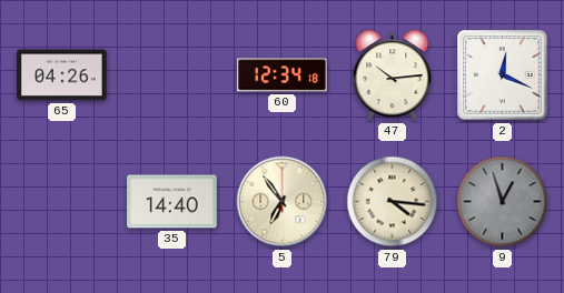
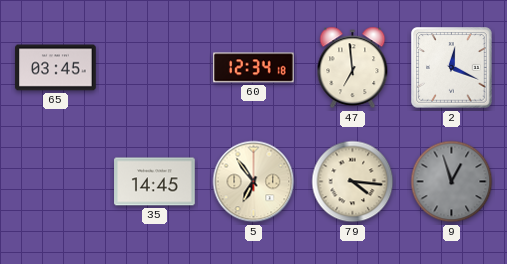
65: 04:26 -> 03:45 (56, 68)
47: 10:14 -> 6:59 (353, 68)
35: 14:40 -> 14:45 (155, 182)
